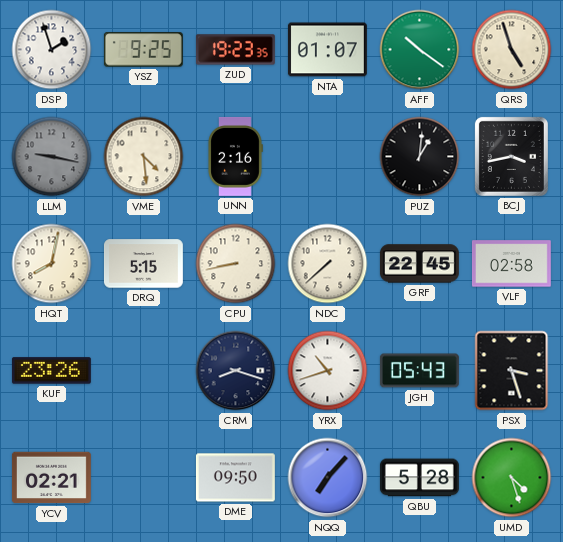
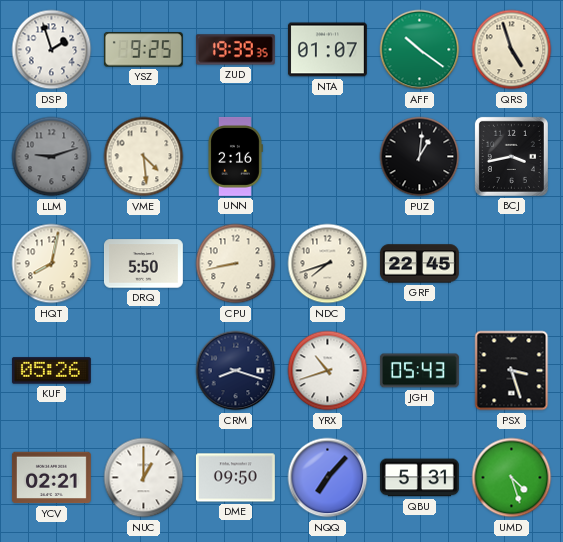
ZUD: 19:23 -> 19:39 (235, 50)
LLM: 9:17 -> 9:12 (52, 157)
DRQ: 5:15 -> 5:50 (143, 264)
NDC: 7:38 -> 7:42 (328, 264)
VLF: 02:58 -> none (511, 264)
KUF: 23:26 -> 05:26 (51, 371)
NUC: none -> 1:00 (144, 478)
QBU: 5:28 -> 5:31 (419, 478)
